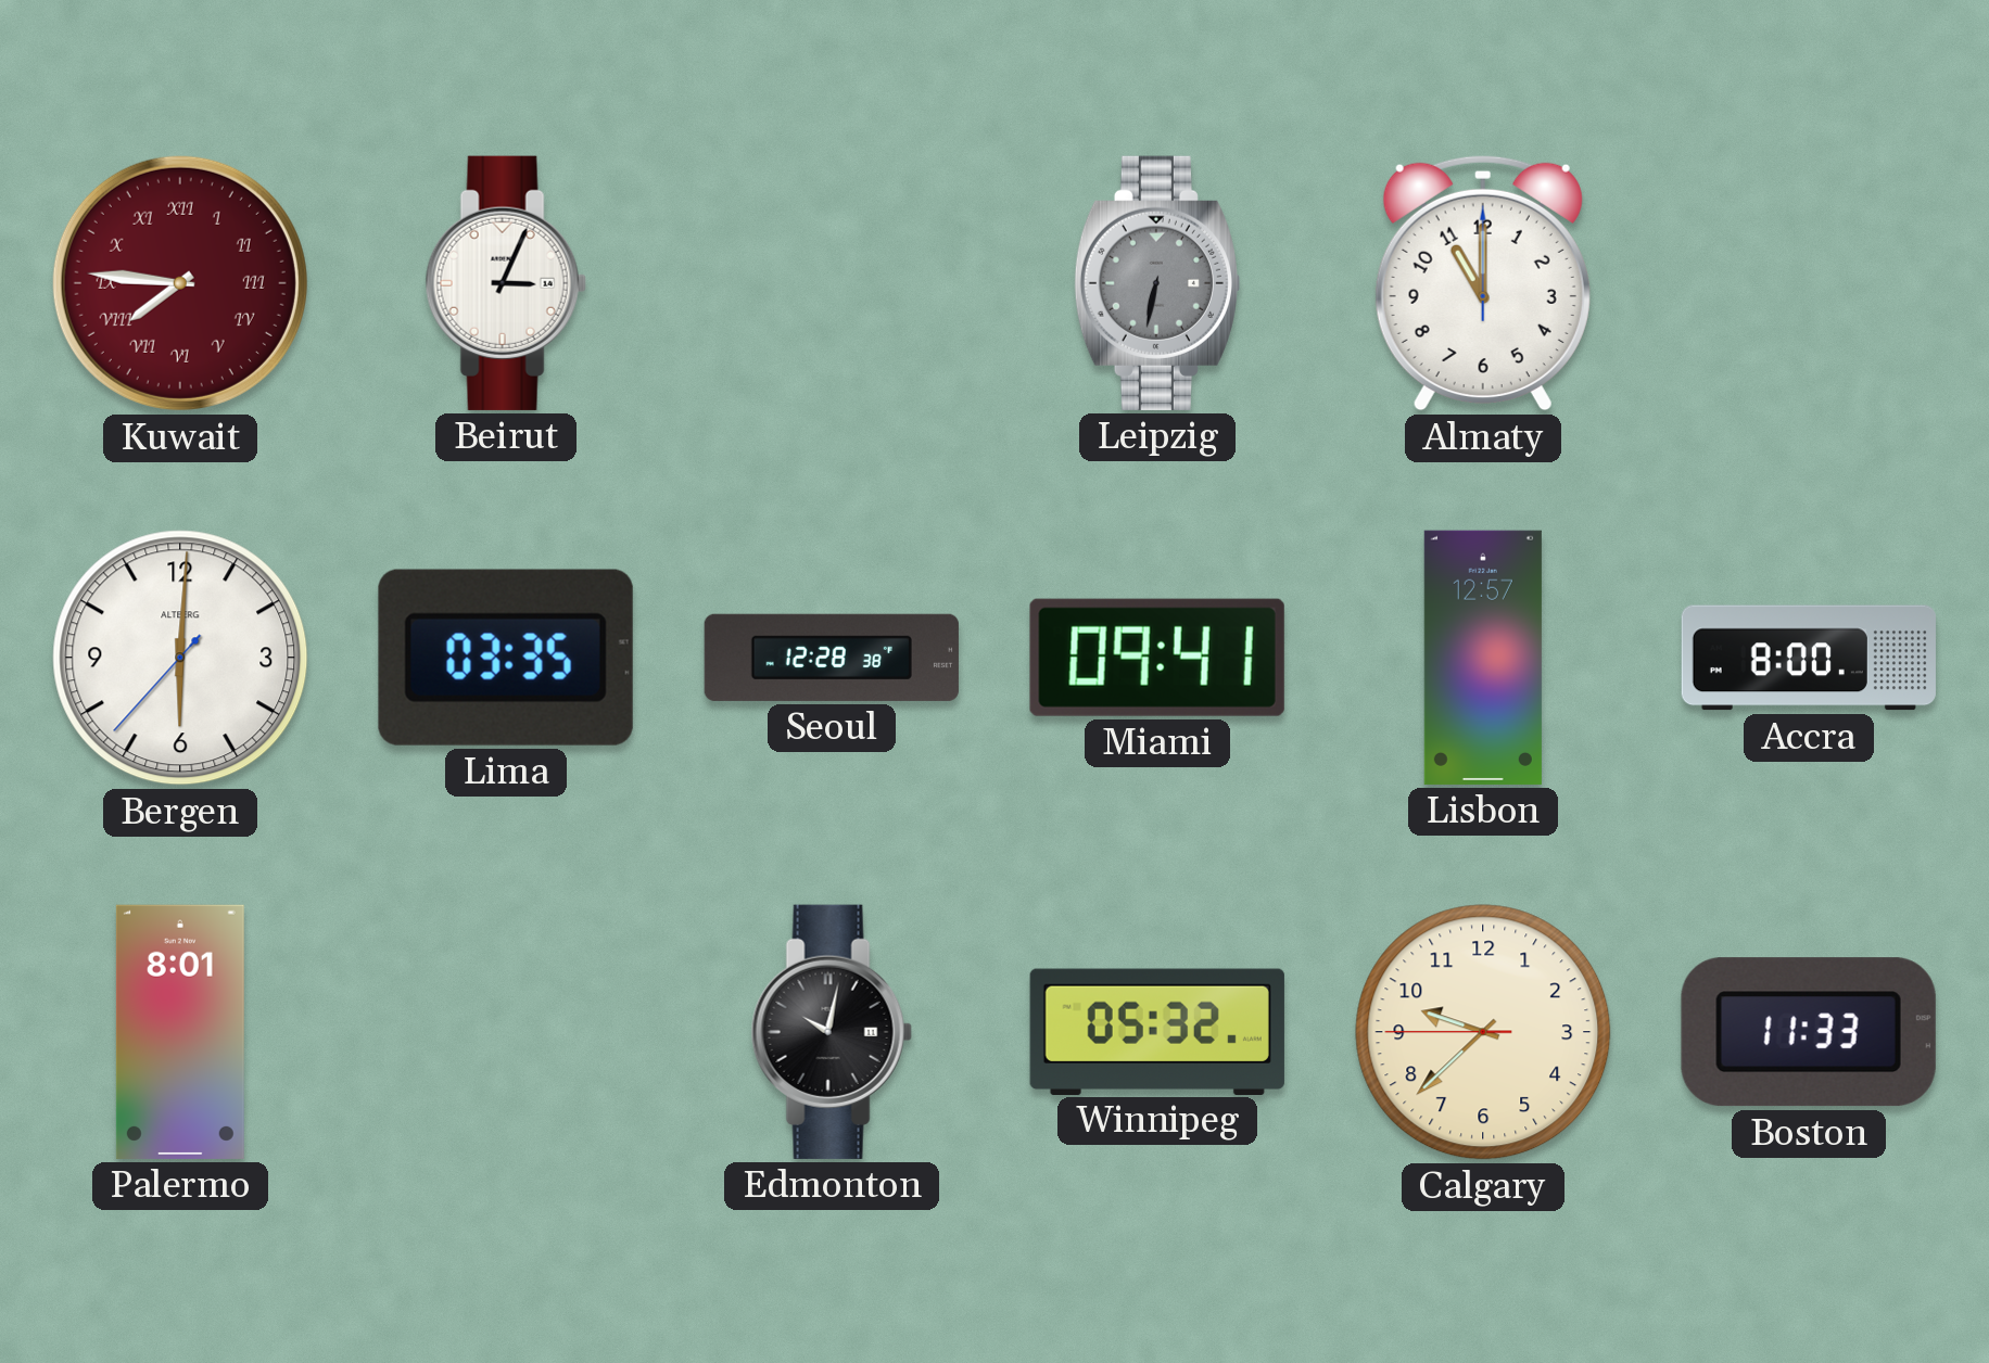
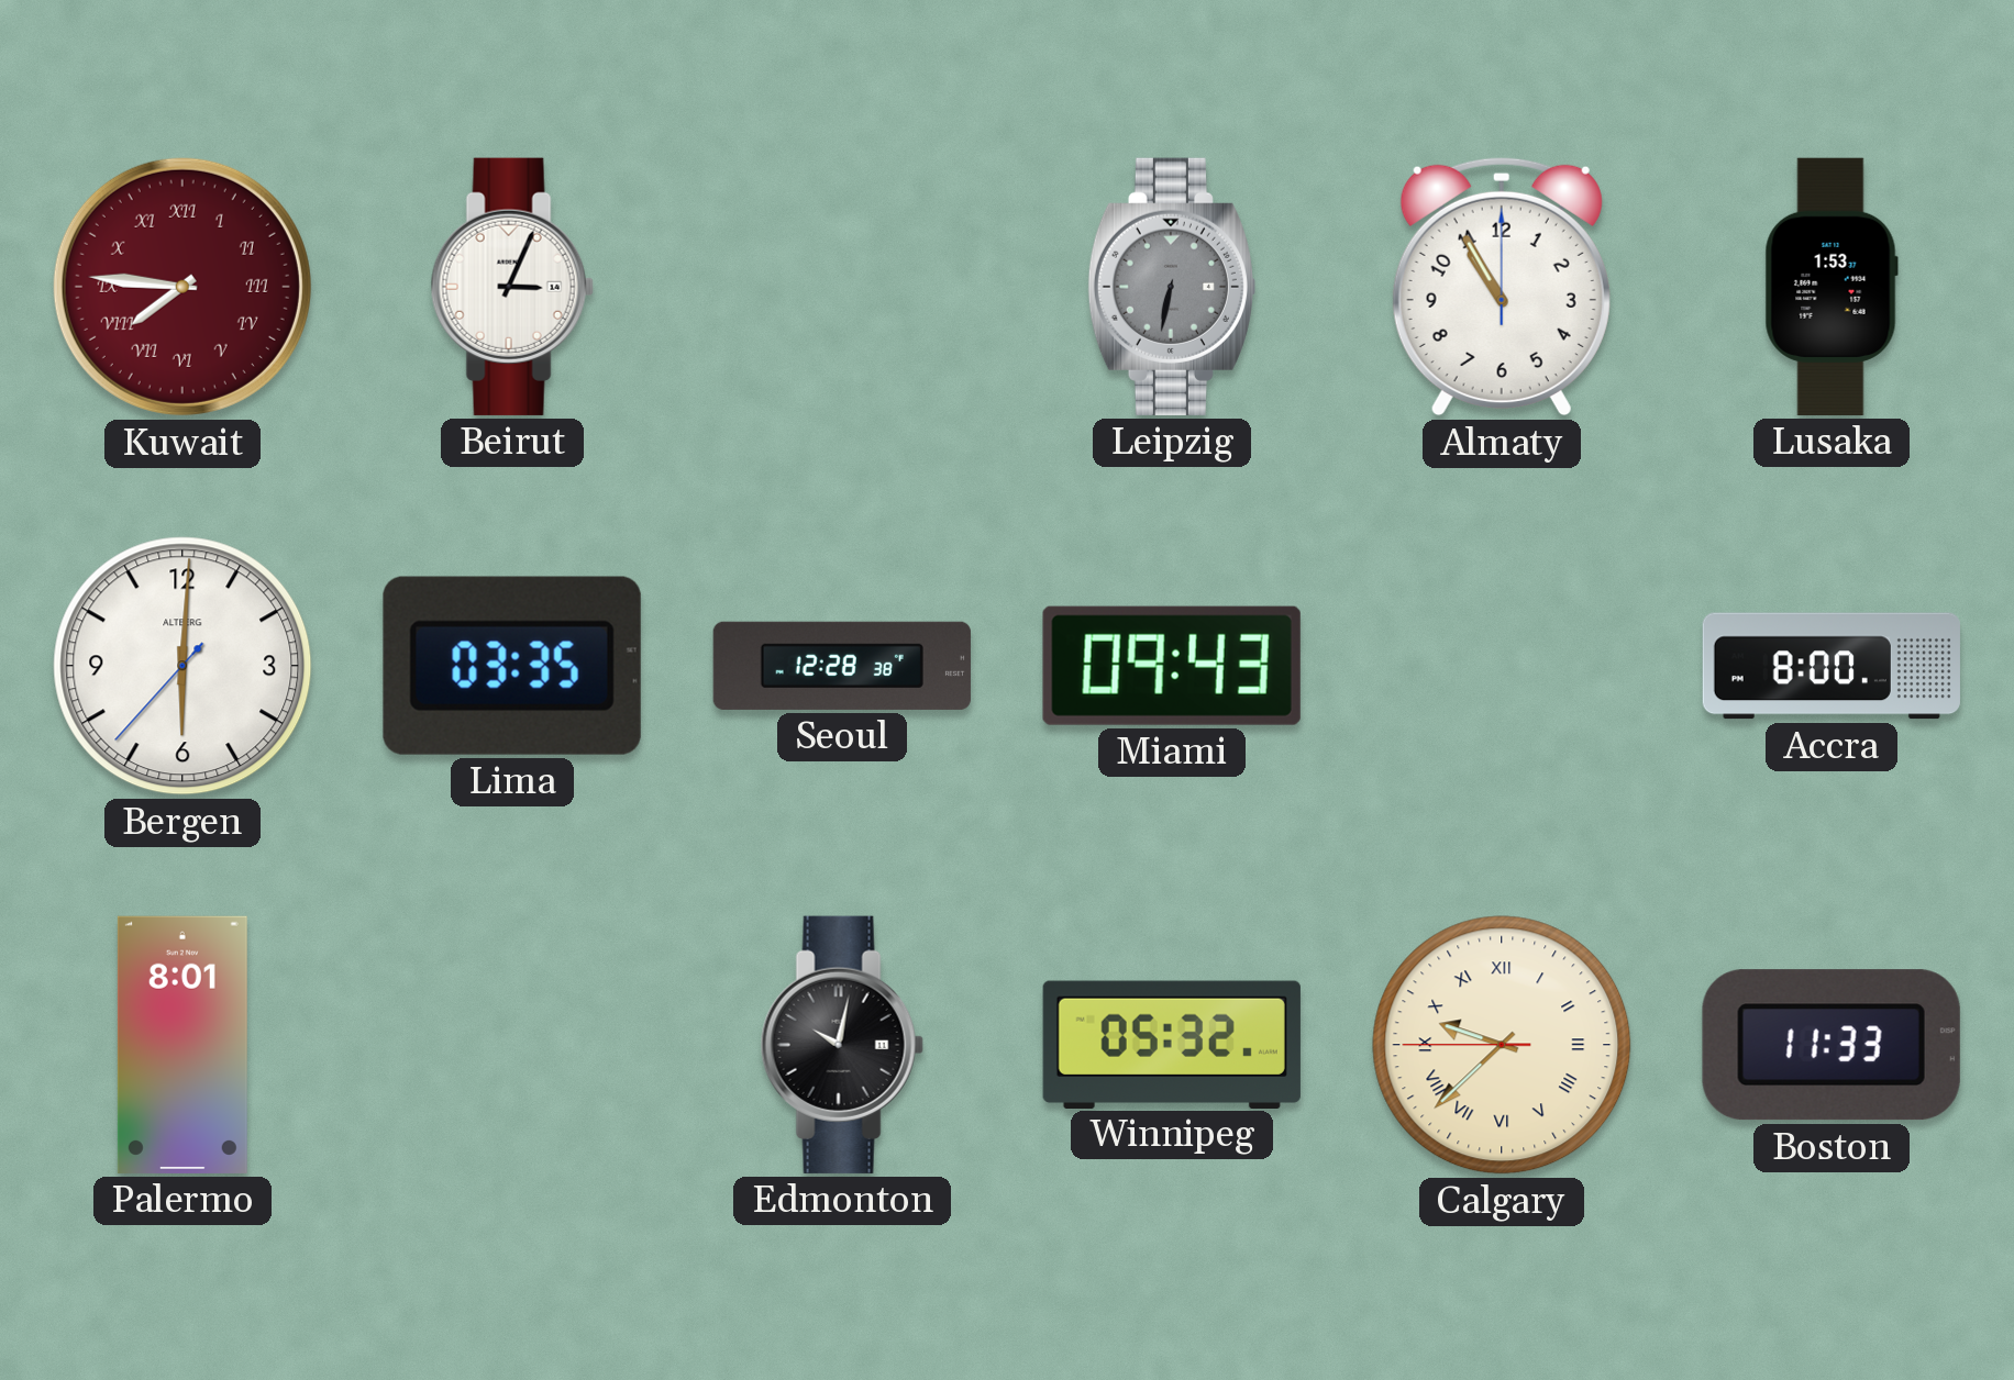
Almaty: 11:00 -> 10:55 (1502, 287)
Lusaka: none -> 1:53 (1832, 287)
Miami: 09:41 -> 09:43 (1172, 666)
Lisbon: 12:57 -> none (1483, 658)
Calgary numerals: Arabic -> Roman (1502, 1045)
